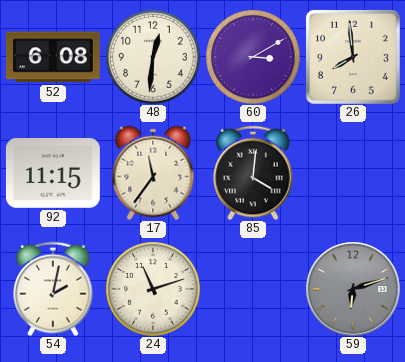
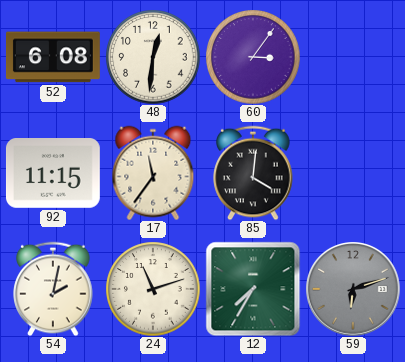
60: 3:10 -> 3:06 (253, 57)
26: 7:59 -> none (353, 57)
12: none -> 7:35 (253, 289)
